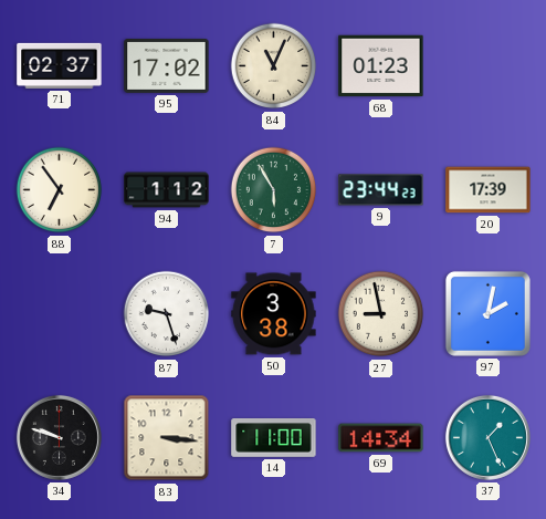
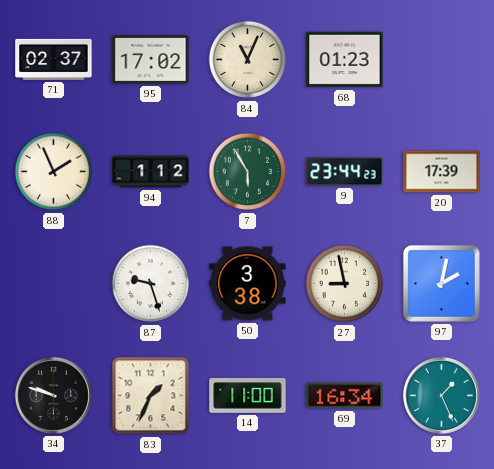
88: 6:54 -> 1:56 (54, 172)
83: 3:16 -> 1:34 (151, 396)
69: 14:34 -> 16:34 (345, 396)
